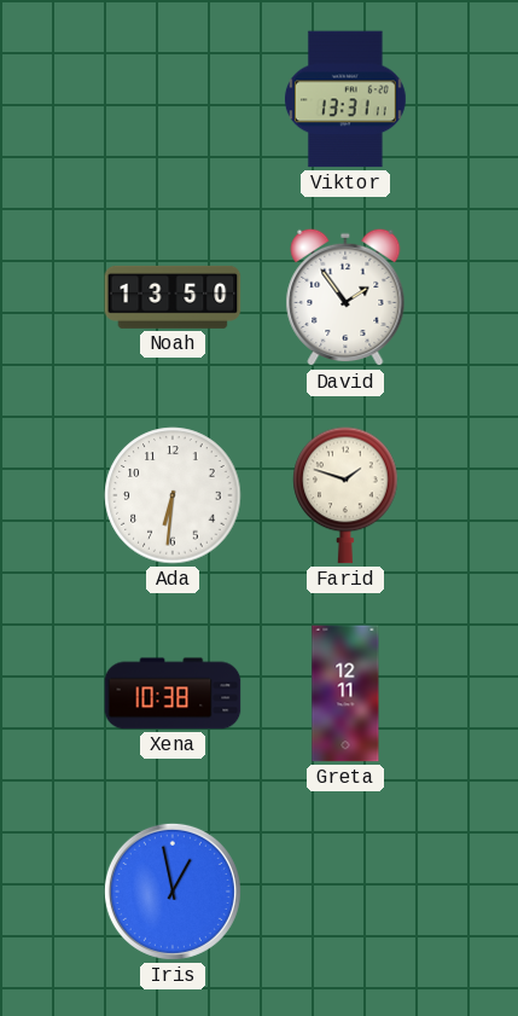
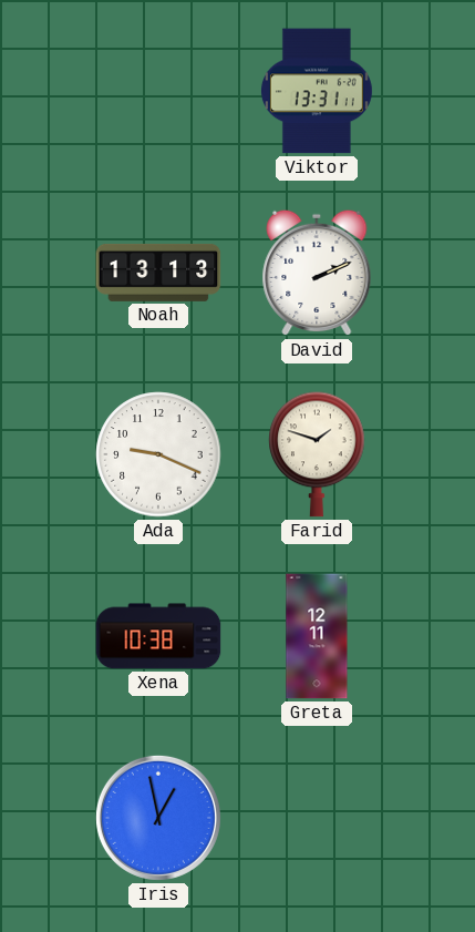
Noah: 13:50 -> 13:13 (158, 273)
David: 1:54 -> 2:11 (317, 273)
Ada: 6:31 -> 9:19 (158, 454)
